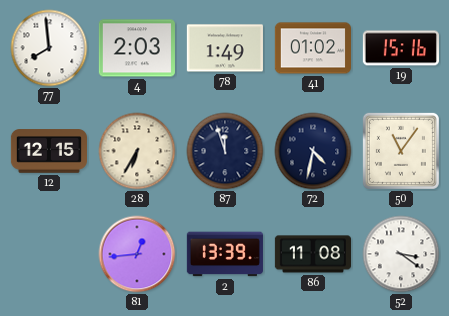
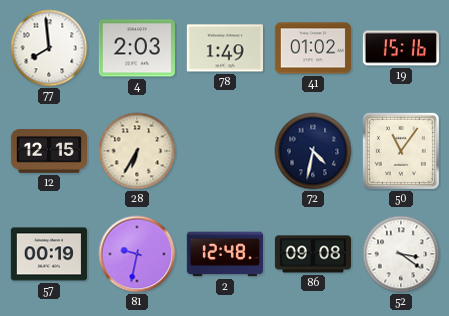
87: 11:57 -> none (225, 151)
57: none -> 00:19 (49, 254)
81: 12:44 -> 9:32 (137, 254)
2: 13:39 -> 12:48 (225, 254)
86: 11:08 -> 09:08 (312, 254)
